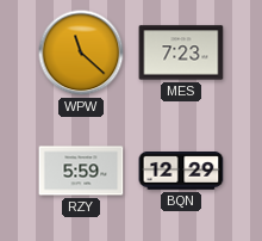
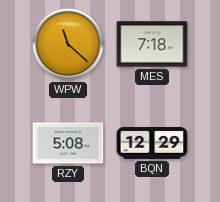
MES: 7:23 -> 7:18 (152, 44)
RZY: 5:59 -> 5:08 (68, 143)
